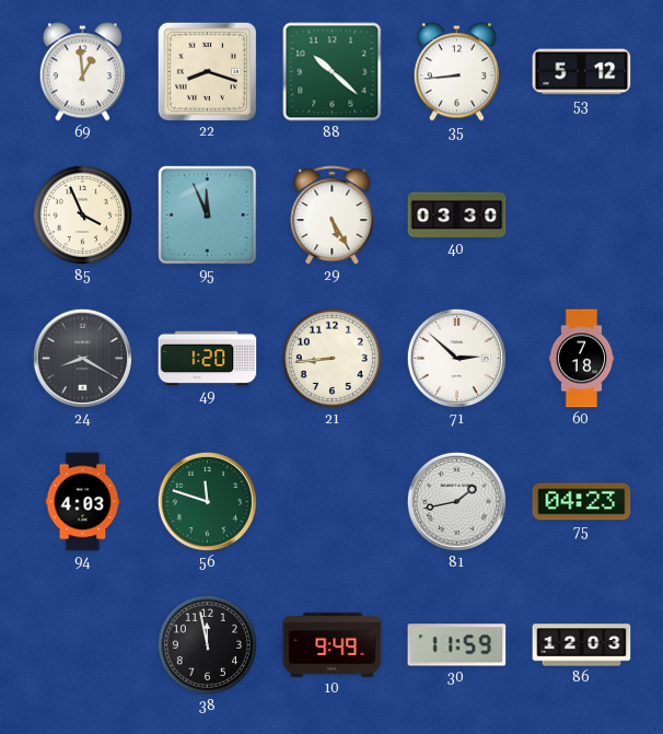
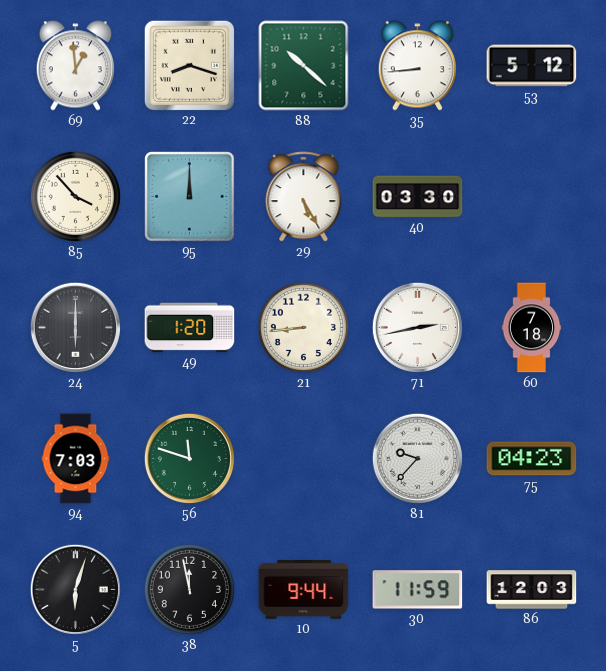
85: 3:56 -> 3:53 (75, 196)
95: 11:56 -> 12:00 (190, 197)
24: 8:20 -> 6:00 (75, 327)
71: 2:52 -> 2:43 (417, 327)
94: 4:03 -> 7:03 (76, 459)
81: 1:43 -> 9:37 (417, 458)
5: none -> 6:03 (75, 589)
10: 9:49 -> 9:44 (304, 590)
